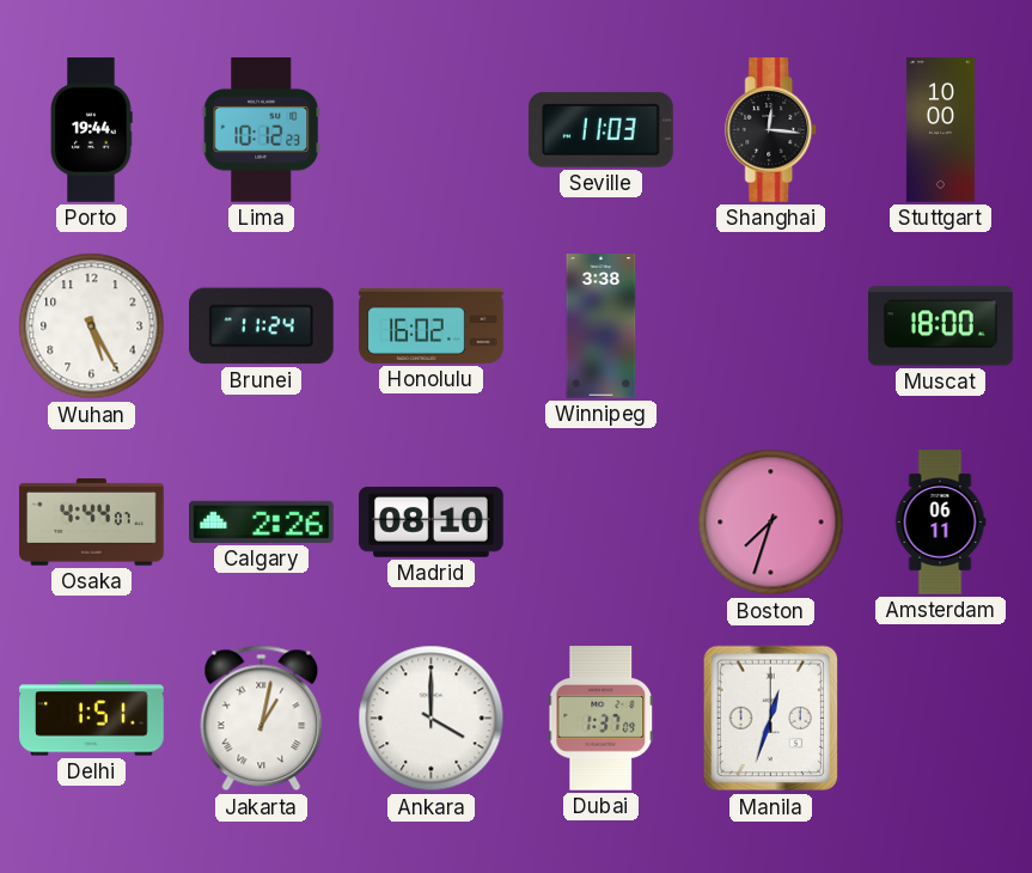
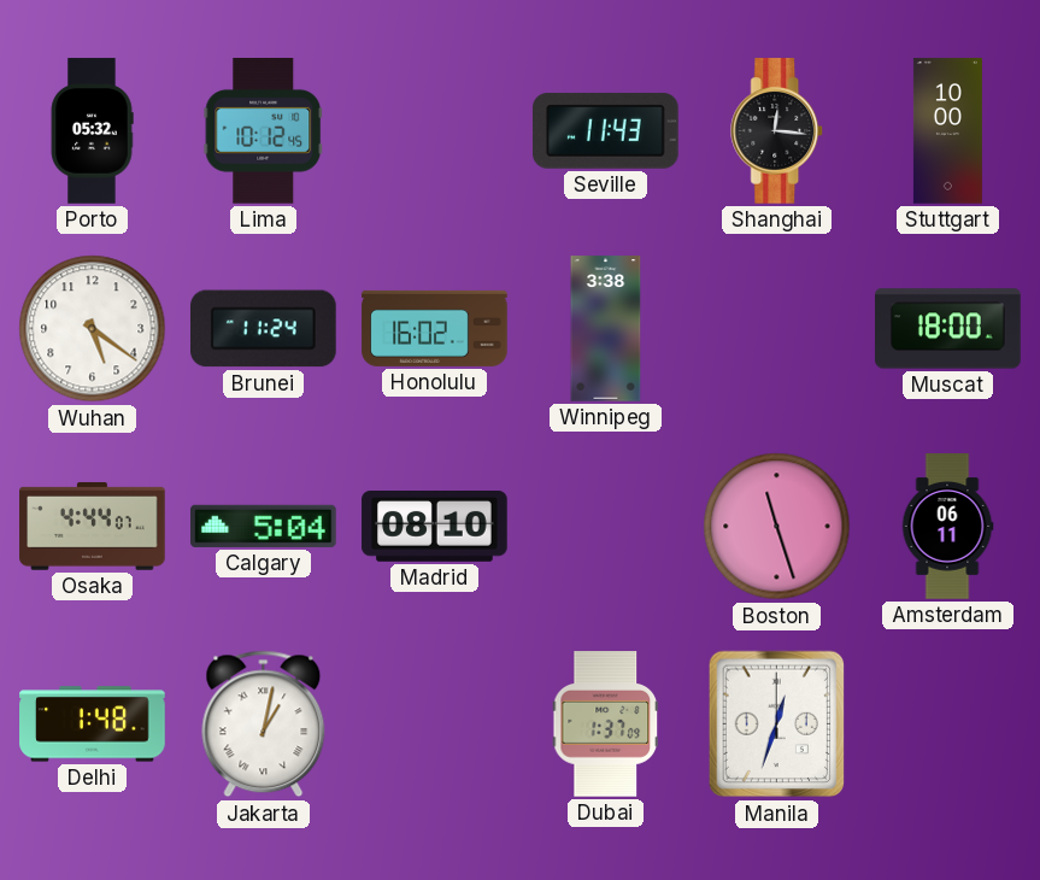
Porto: 19:44 -> 05:32 (92, 131)
Lima: 10:12:23 -> 10:12:45 (264, 131)
Seville: 11:03 -> 11:43 (606, 131)
Wuhan: 5:25 -> 5:21 (93, 329)
Calgary: 2:26 -> 5:04 (264, 526)
Boston: 7:33 -> 11:27 (777, 527)
Delhi: 1:51 -> 1:48 (93, 724)
Ankara: 4:00 -> none (432, 719)
